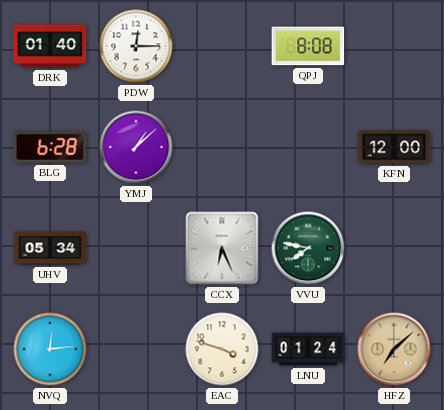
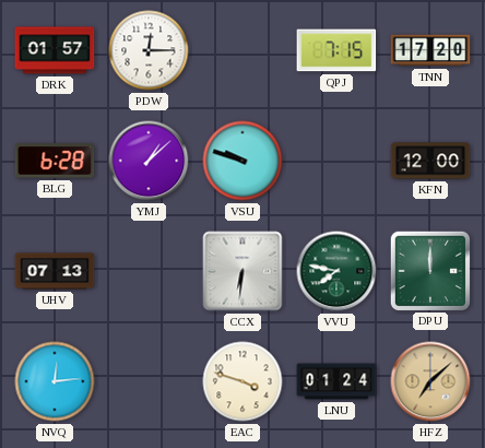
DRK: 01:40 -> 01:57 (55, 50)
QPJ: 8:08 -> 7:15 (336, 50)
TNN: none -> 17:20 (430, 50)
VSU: none -> 9:48 (242, 161)
UHV: 05:34 -> 07:13 (55, 271)
CCX: 6:26 -> 6:31 (242, 271)
DPU: none -> 12:00 (429, 270)
